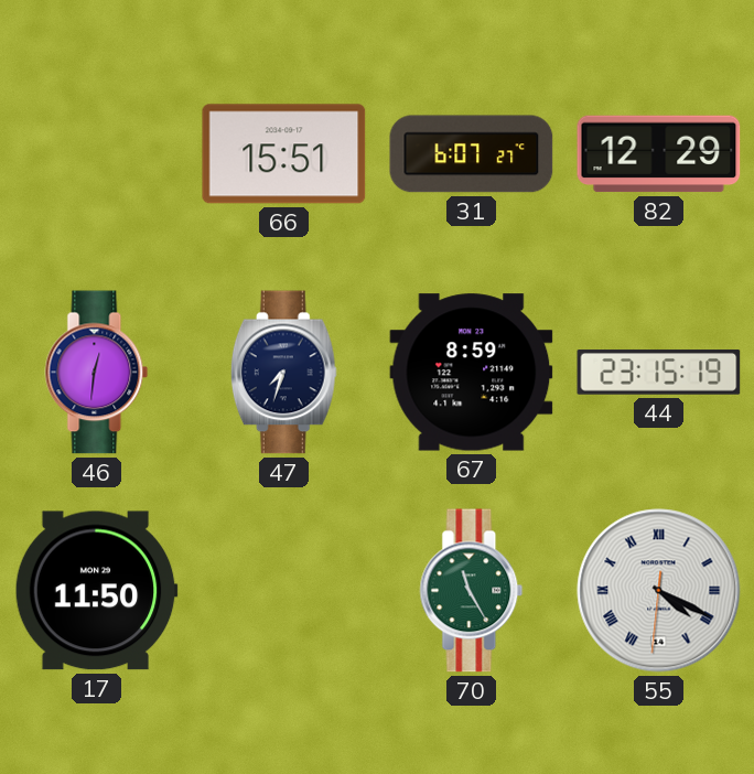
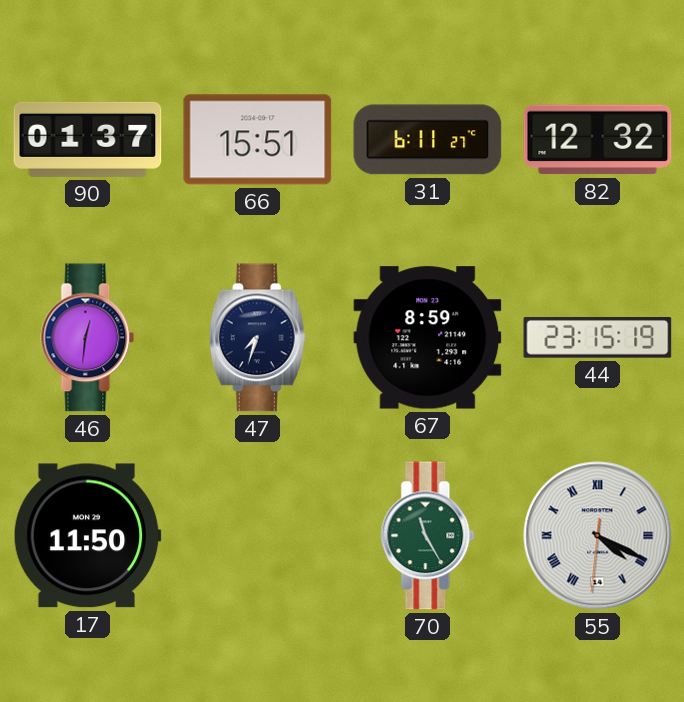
90: none -> 01:37 (88, 139)
31: 6:07 -> 6:11 (428, 140)
82: 12:29 -> 12:32 (598, 140)
